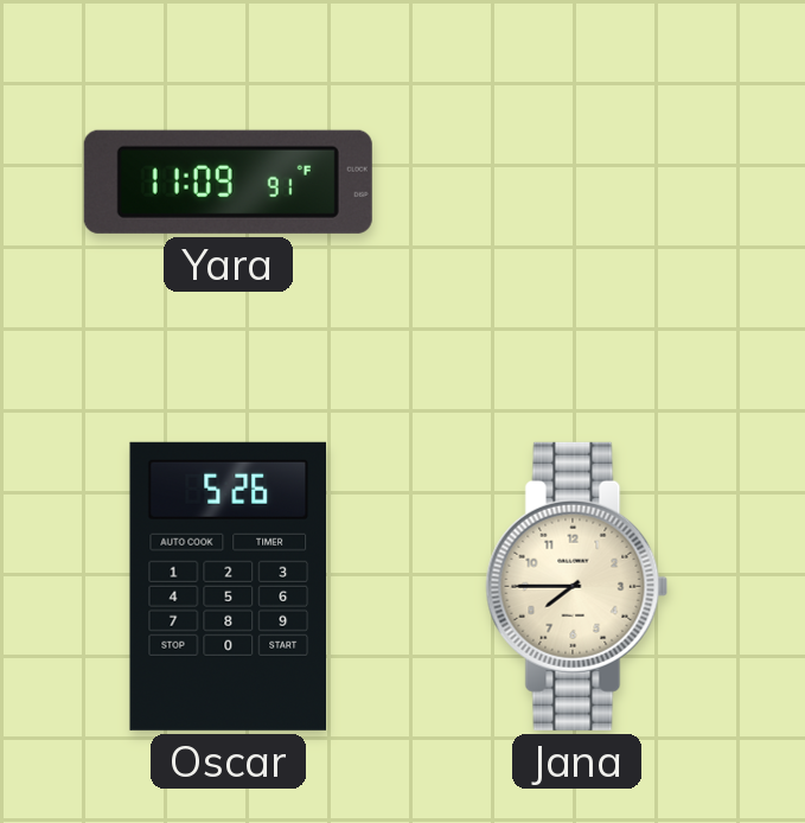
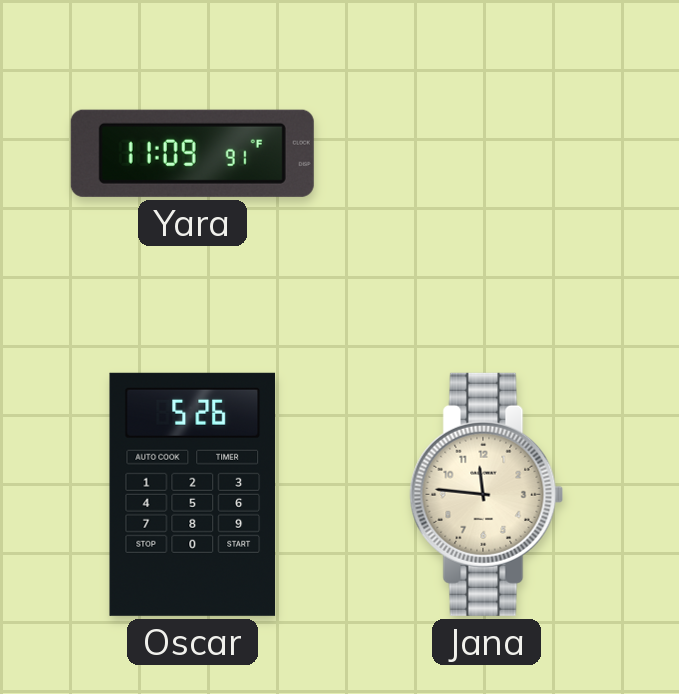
Jana: 7:45 -> 11:46 (487, 494)
